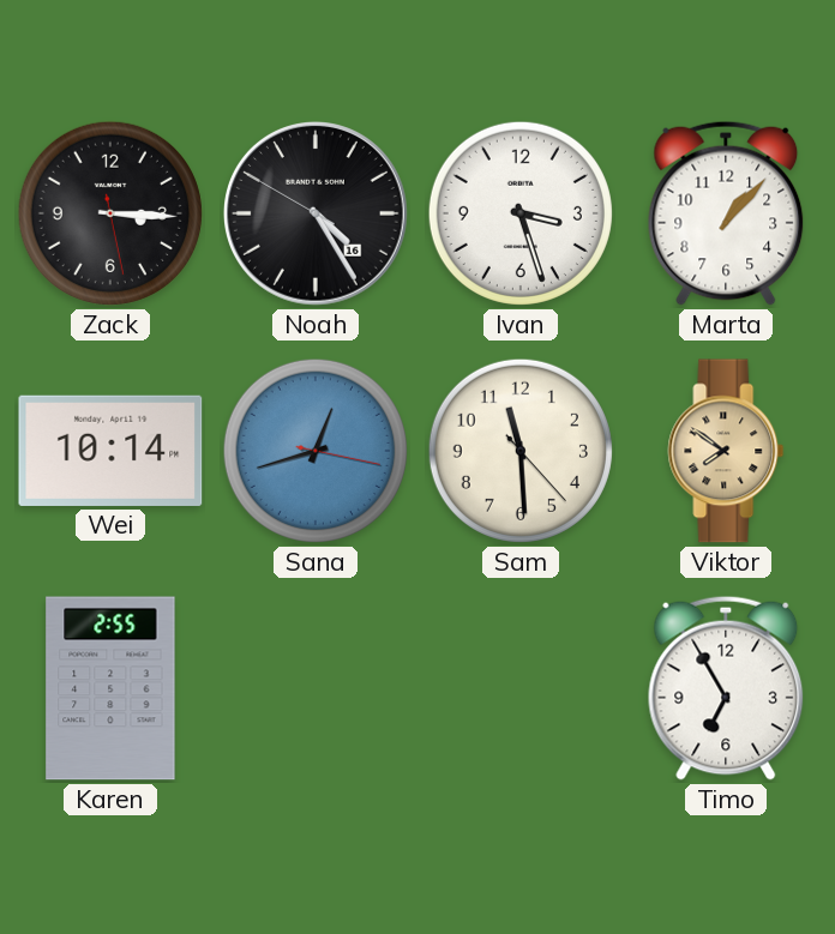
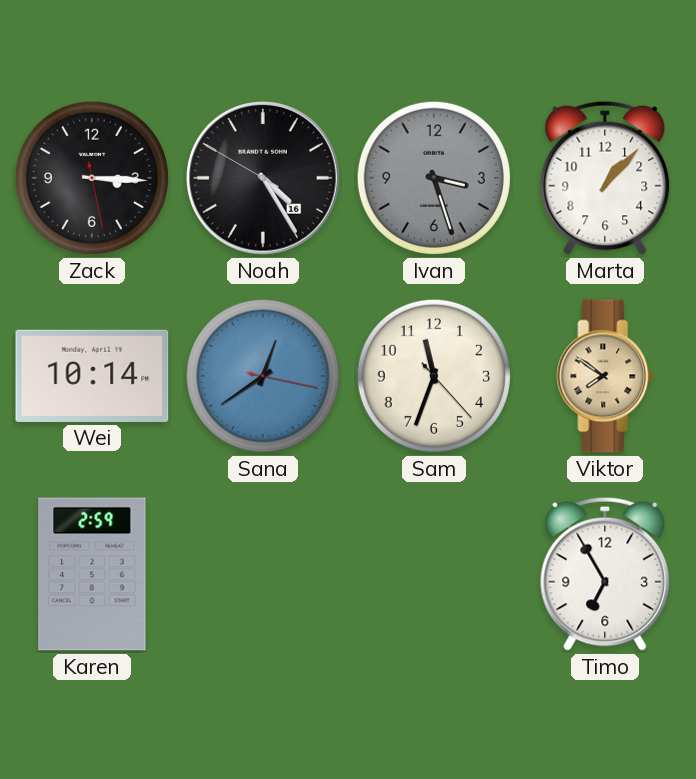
Ivan dial: white -> grey (434, 178)
Sana: 12:42 -> 12:39 (263, 376)
Sam: 11:29 -> 11:33 (434, 376)
Karen: 2:55 -> 2:59 (92, 574)
